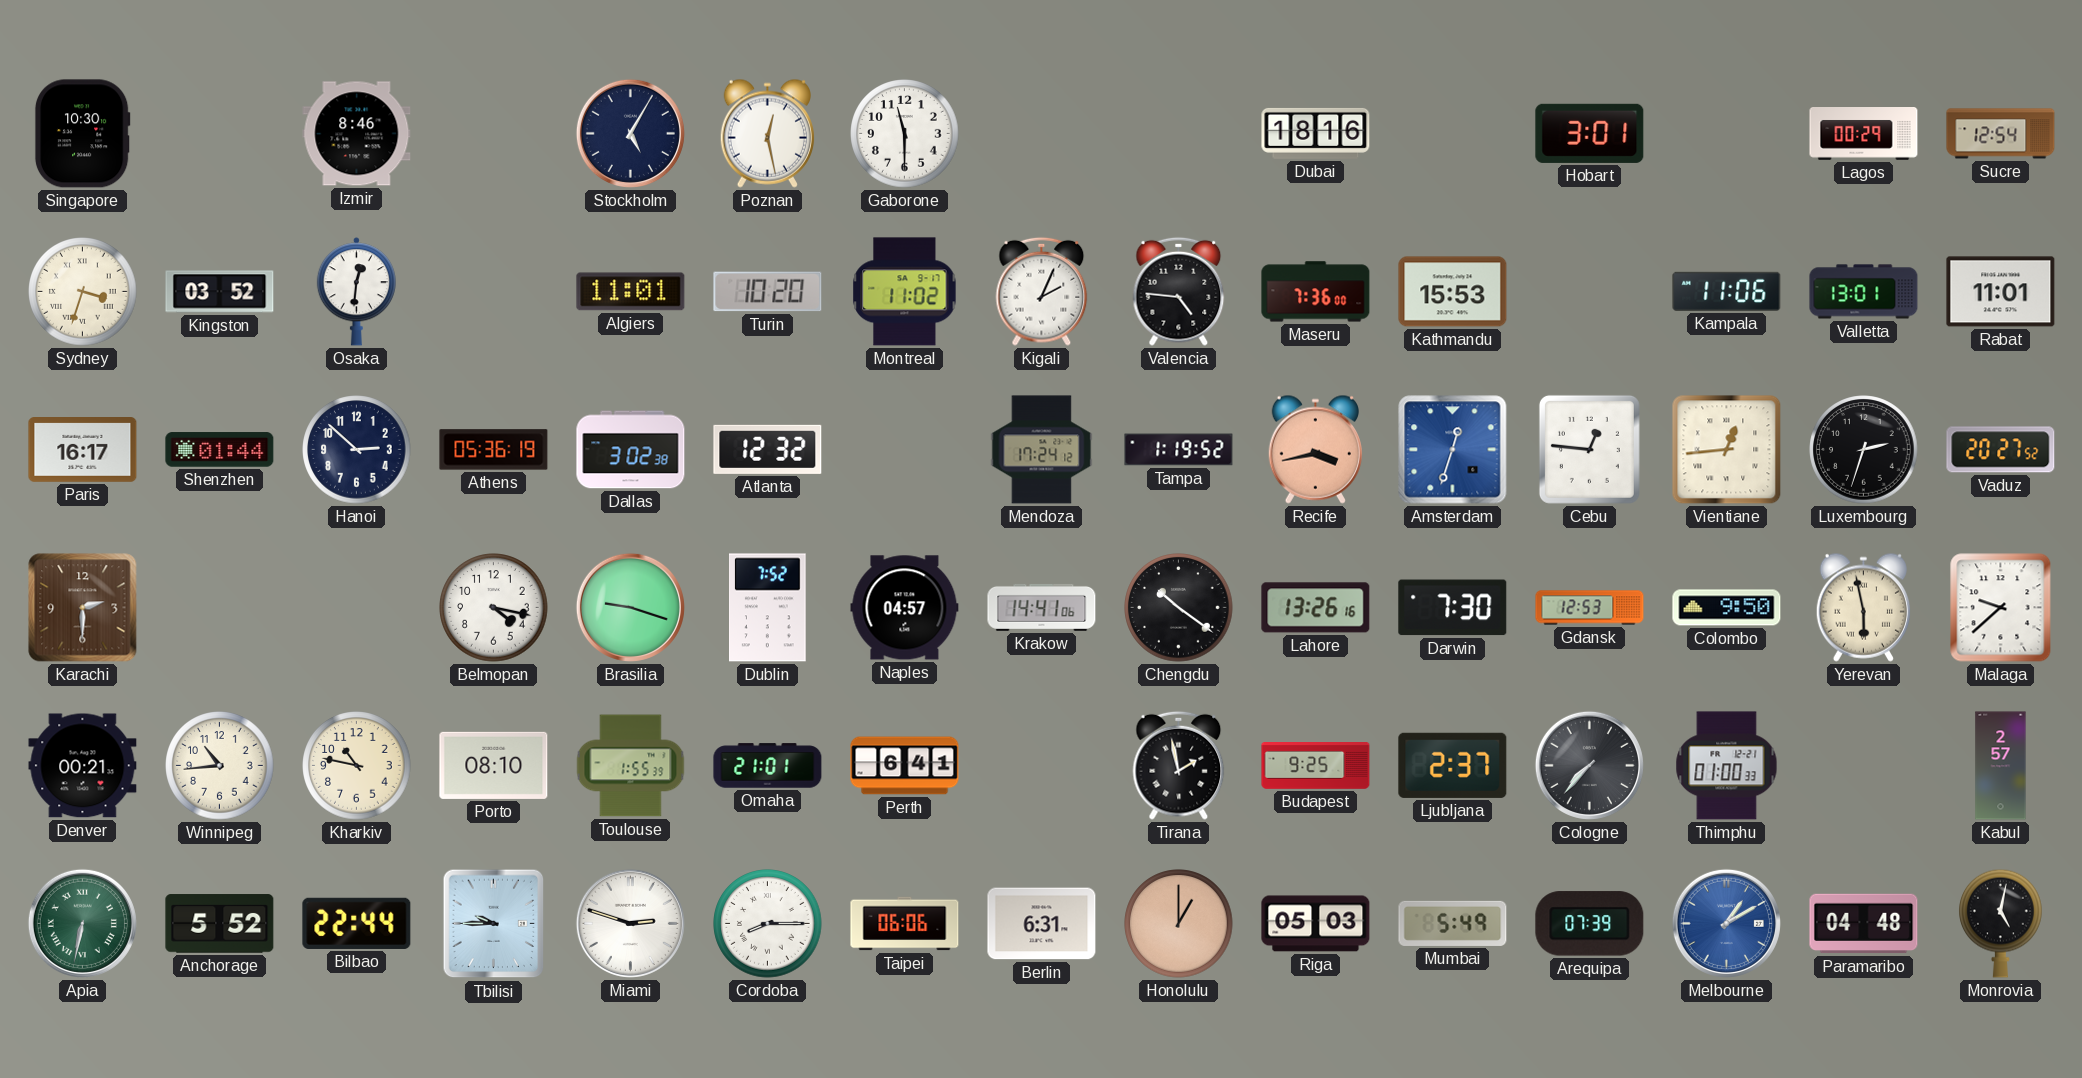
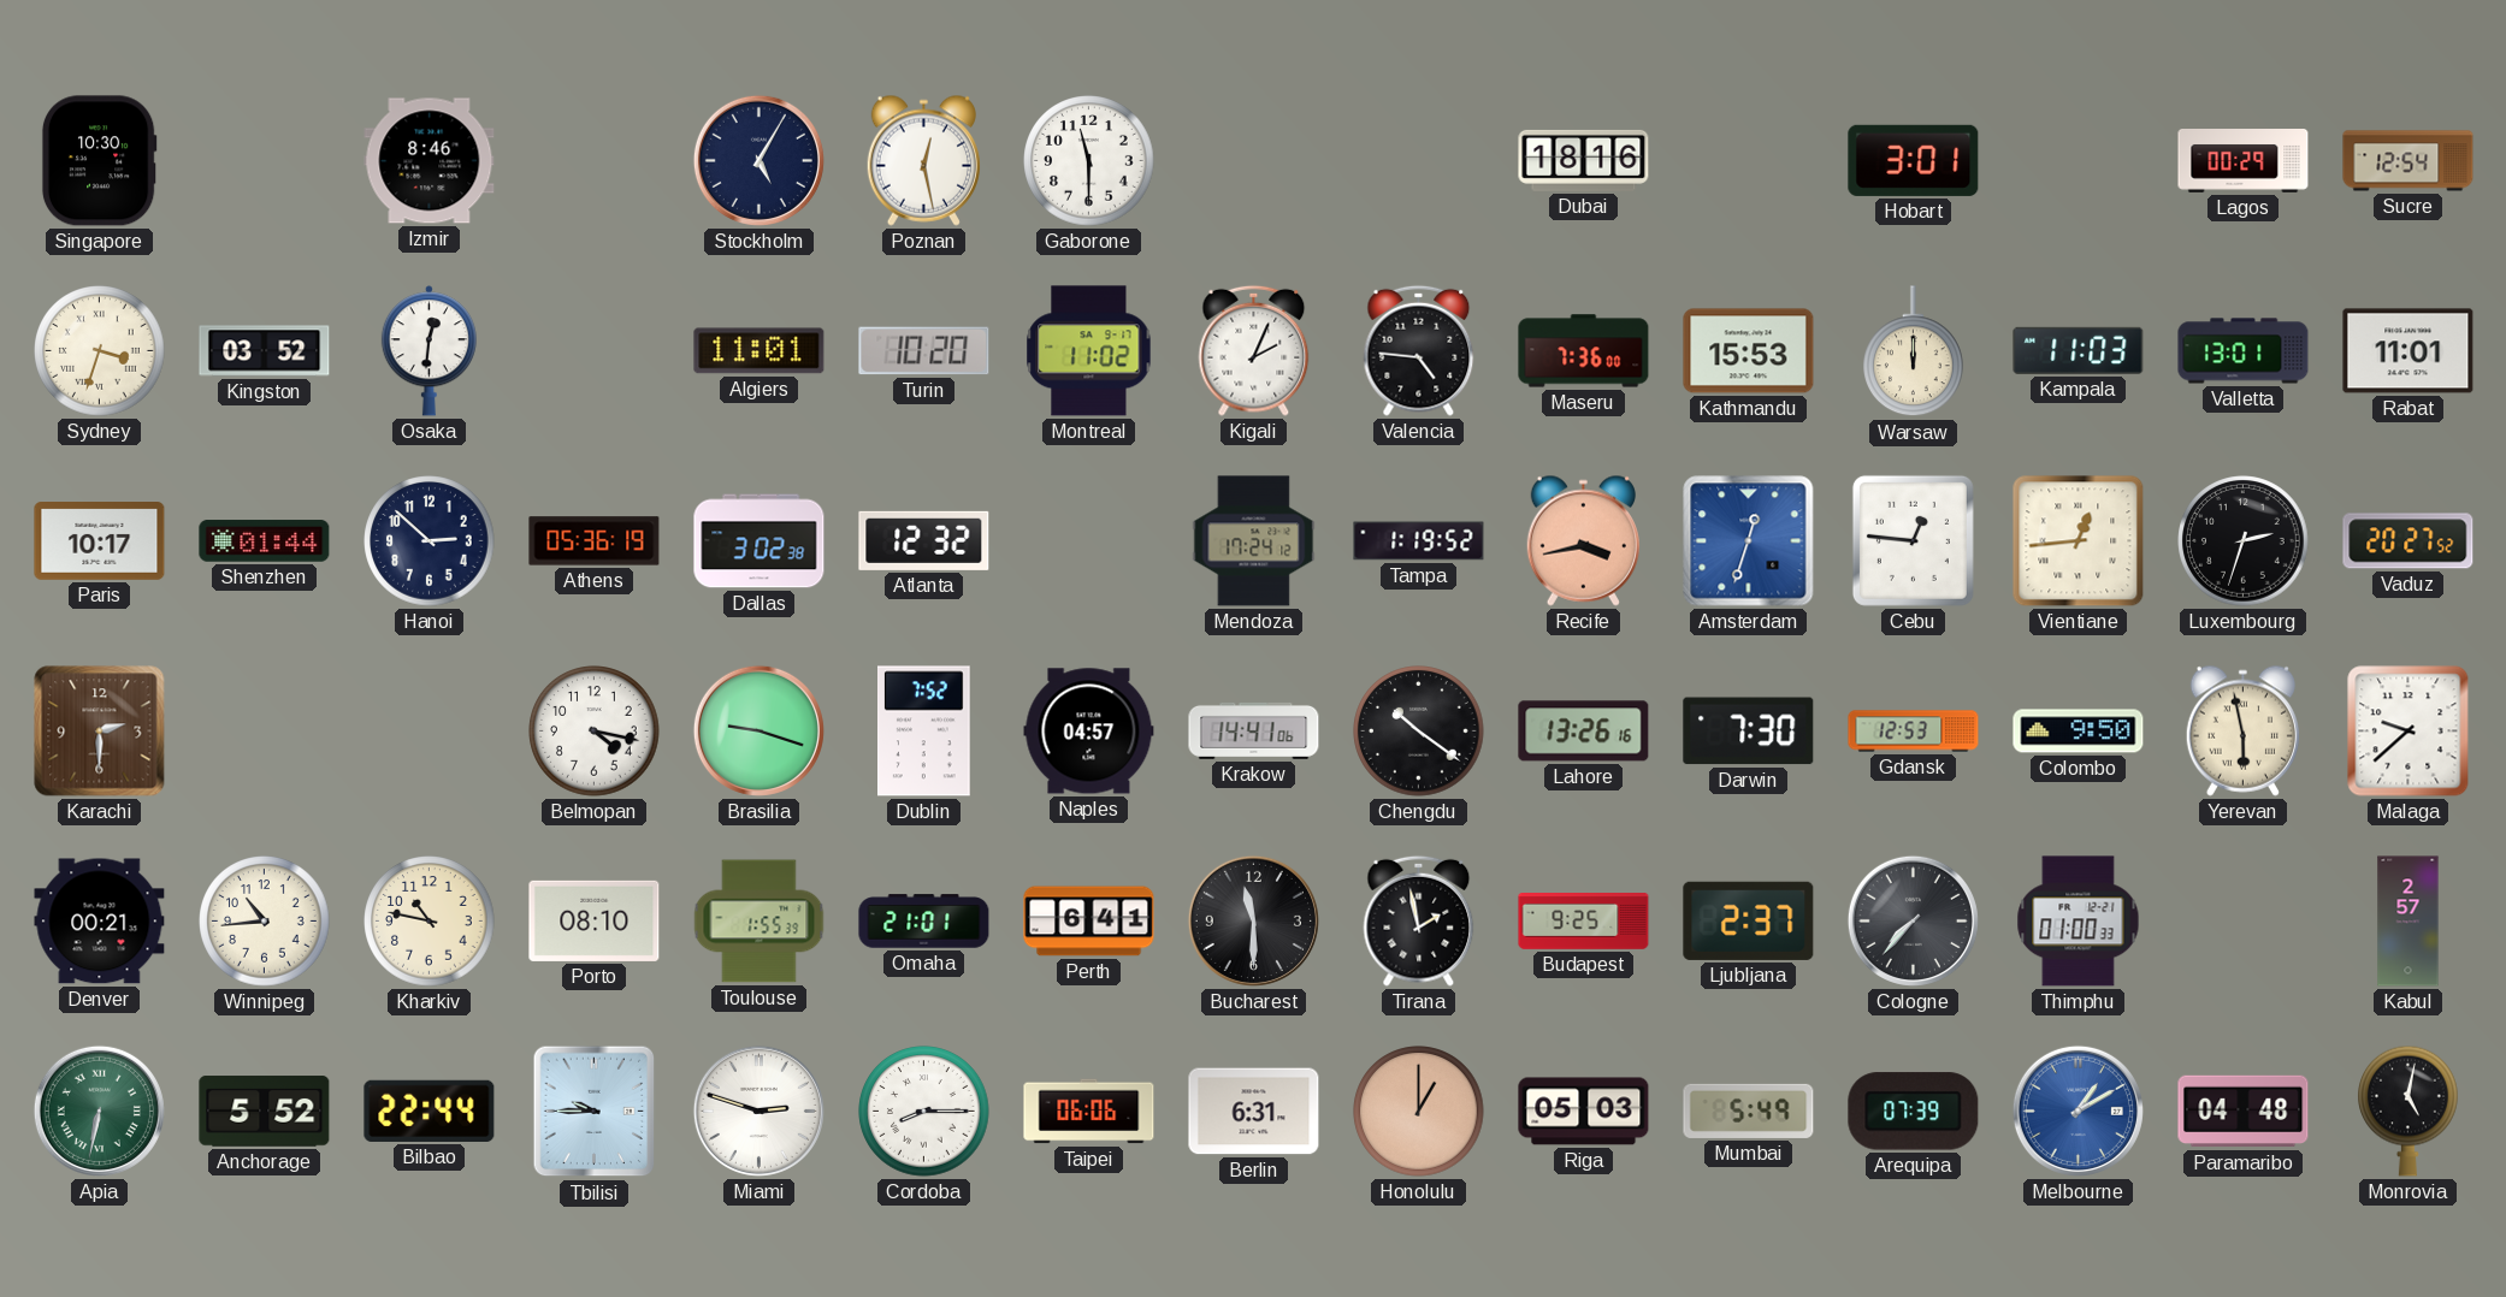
Warsaw: none -> 12:00 (1914, 351)
Kampala: 11:06 -> 11:03 (2079, 350)
Paris: 16:17 -> 10:17 (100, 541)
Bucharest: none -> 11:30 (1253, 920)
